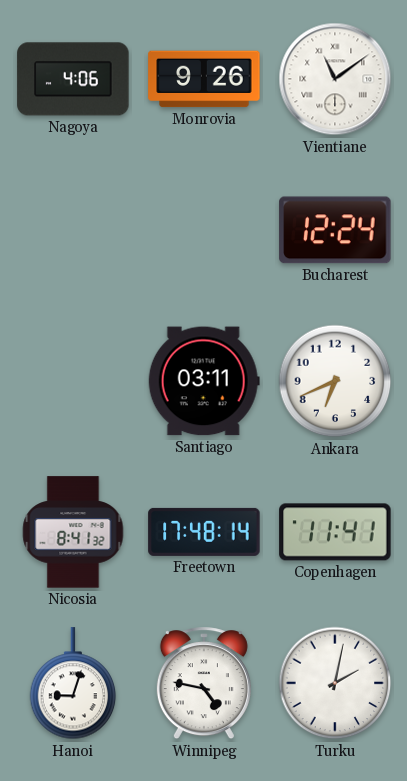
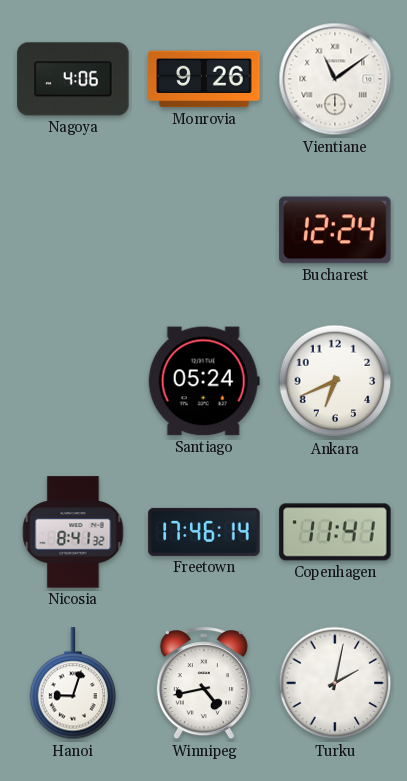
Santiago: 03:11 -> 05:24 (204, 381)
Freetown: 17:48 -> 17:46 (204, 532)
Winnipeg: 4:47 -> 4:43 (204, 684)
